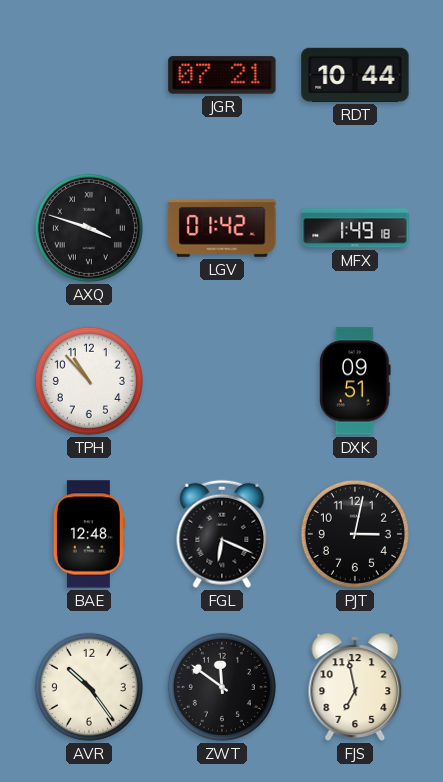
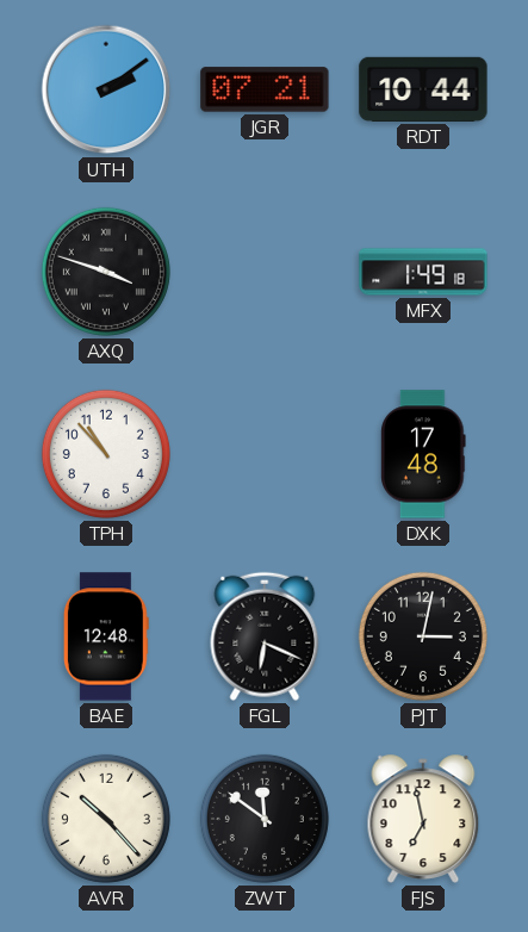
UTH: none -> 2:09 (106, 89)
LGV: 01:42 -> none (222, 228)
DXK: 09:51 -> 17:48 (423, 454)
AVR: 10:24 -> 10:23 (106, 819)
